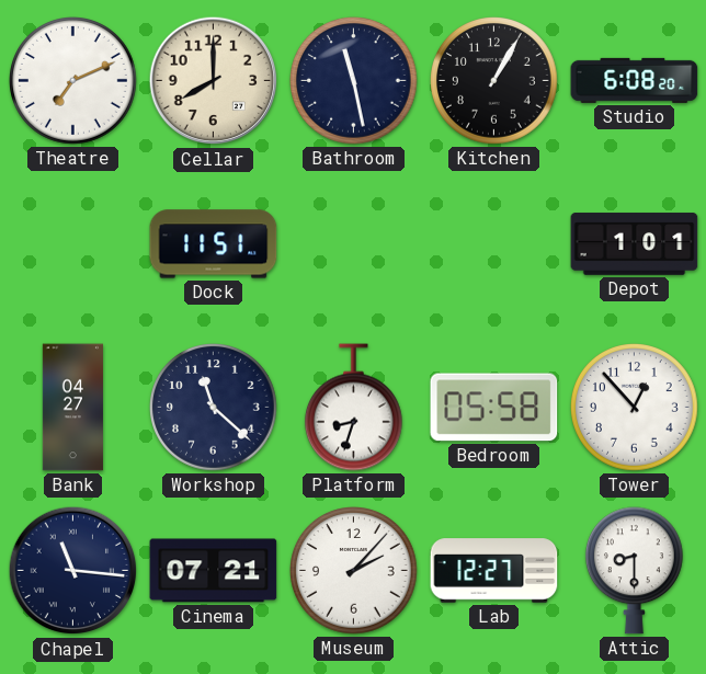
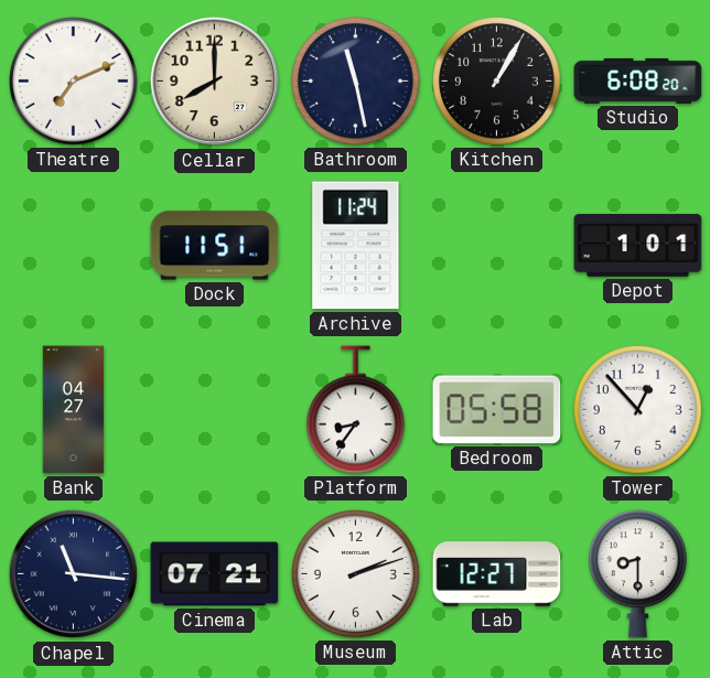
Archive: none -> 11:24 (356, 246)
Workshop: 11:22 -> none (214, 408)
Platform: 8:33 -> 8:36 (355, 410)
Museum: 2:07 -> 2:12 (356, 574)
